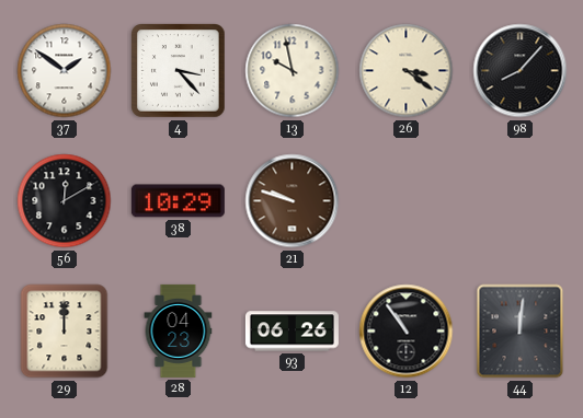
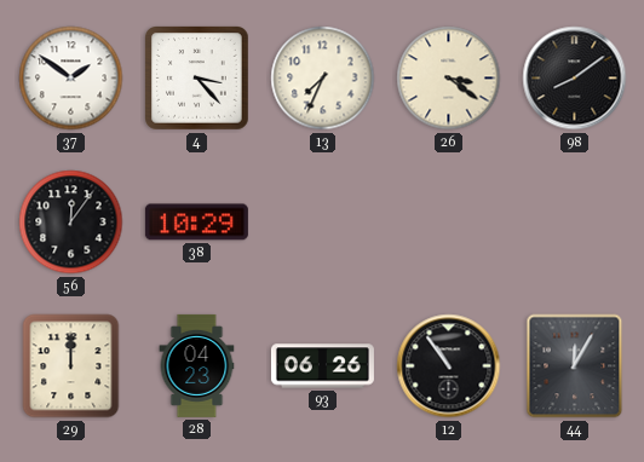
13: 9:58 -> 7:34 (323, 79)
98: 8:07 -> 8:09 (575, 79)
56: 12:10 -> 12:06 (71, 223)
21: 9:48 -> none (293, 201)
44: 12:01 -> 12:05 (575, 366)
